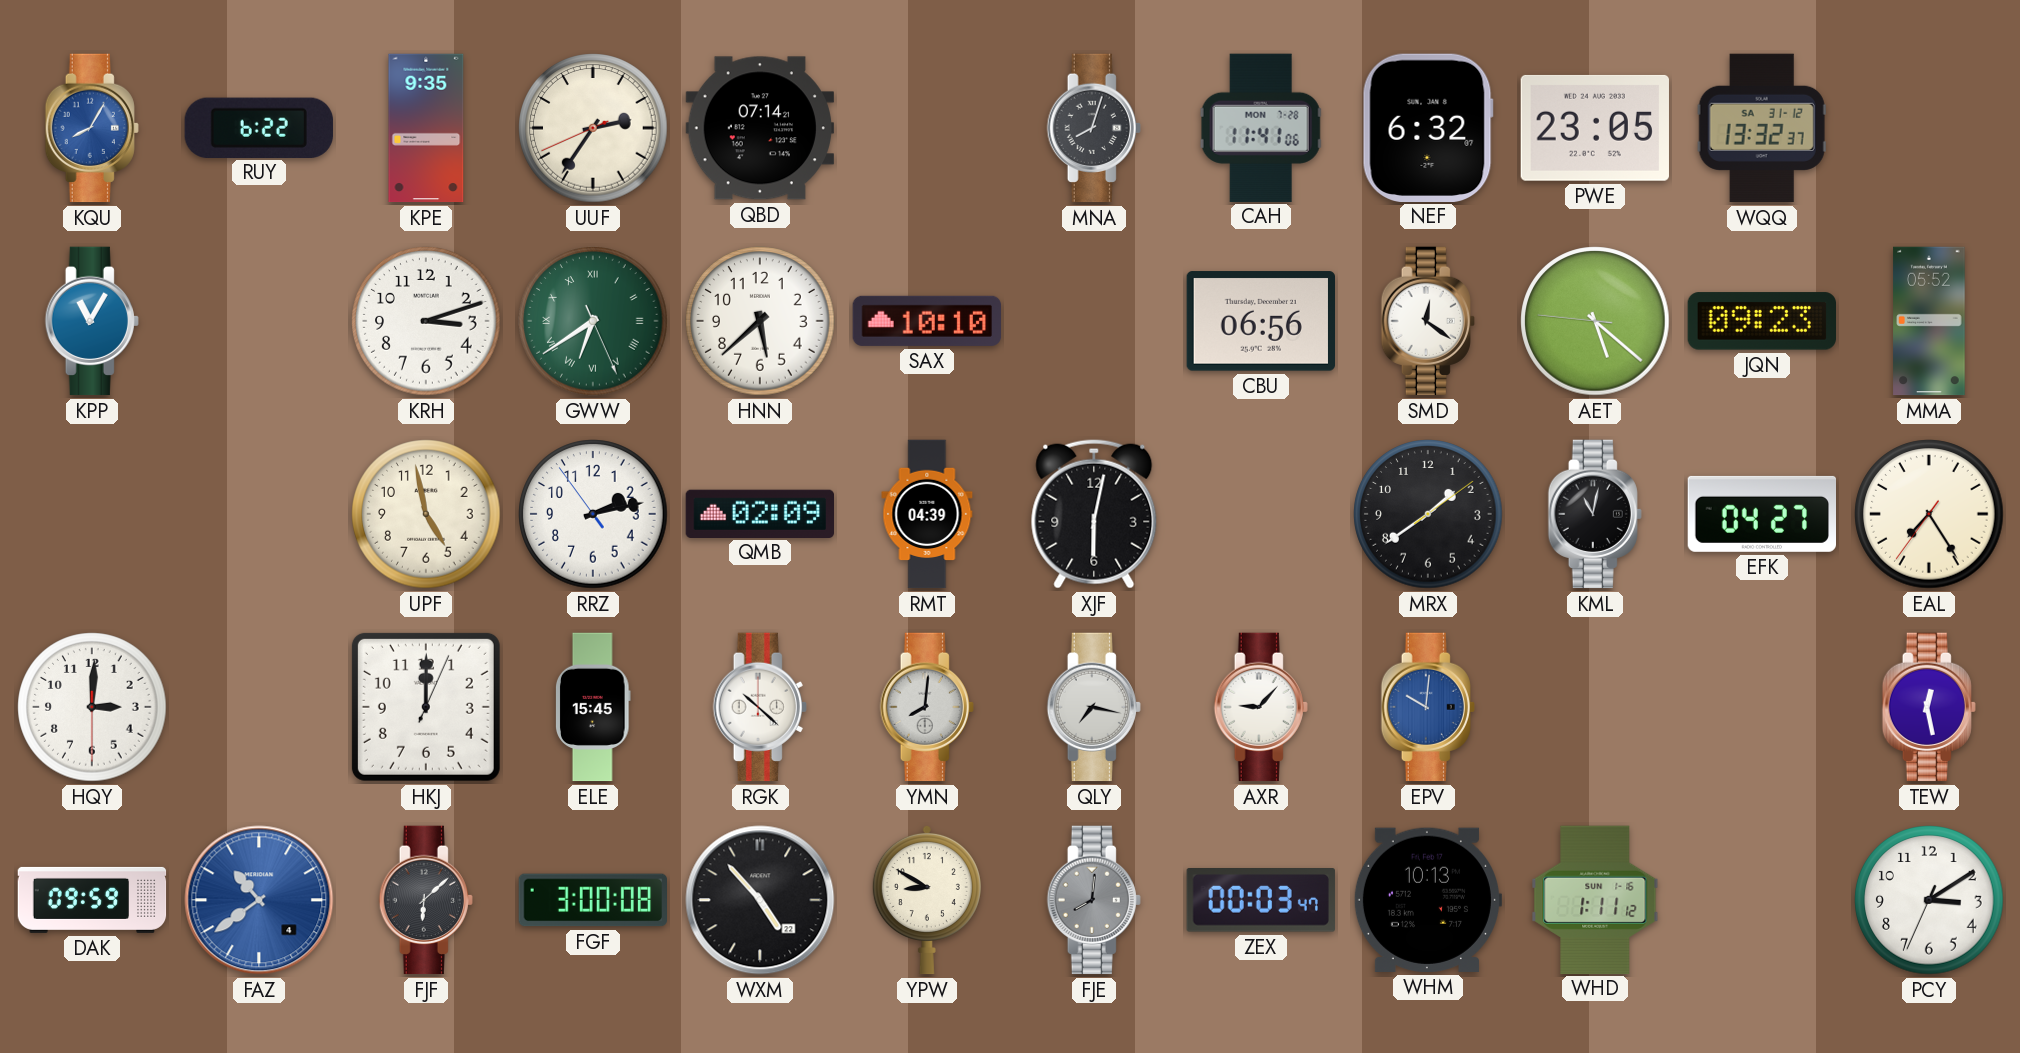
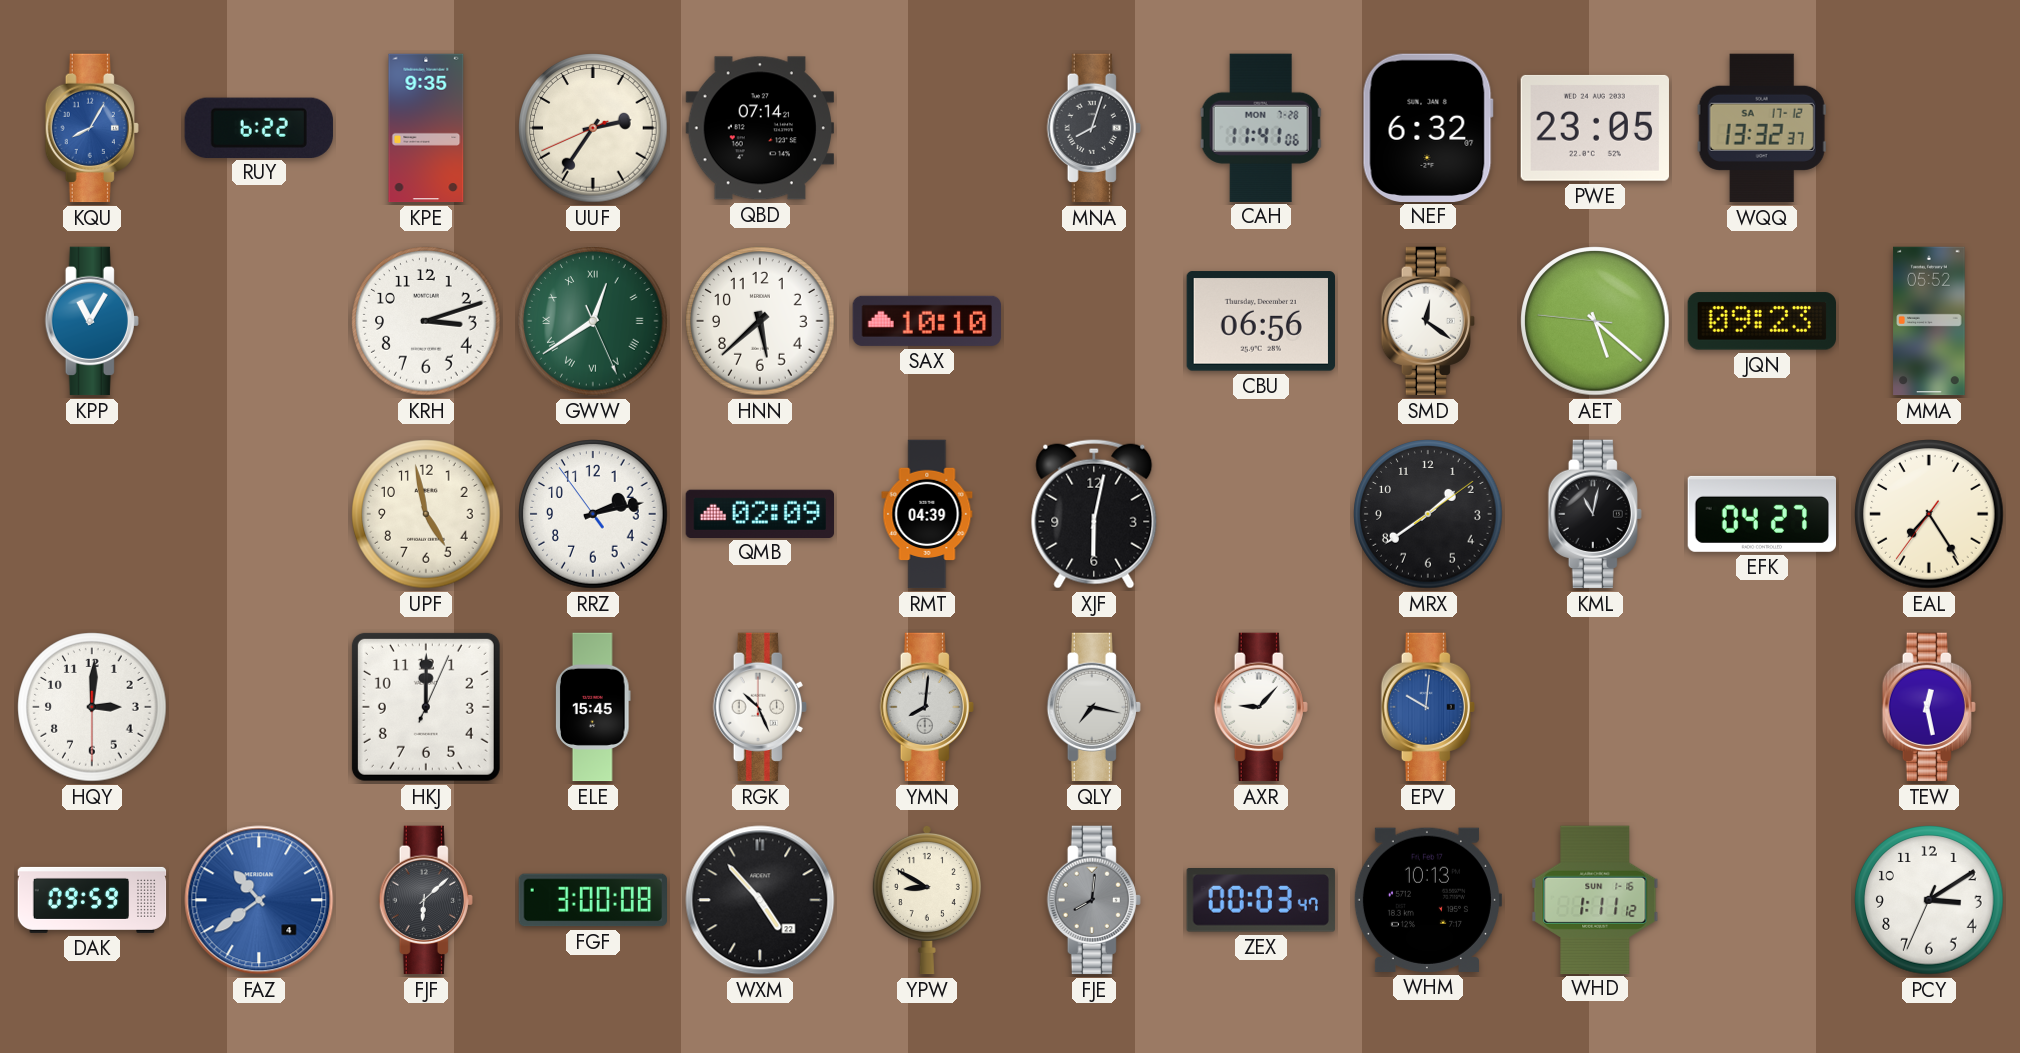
WQQ date: SA 31-12 -> SA 17-12 (1762, 128)
GWW: 6:39 -> 12:39 (593, 321)
RGK: 10:22 -> 10:26 (760, 707)
